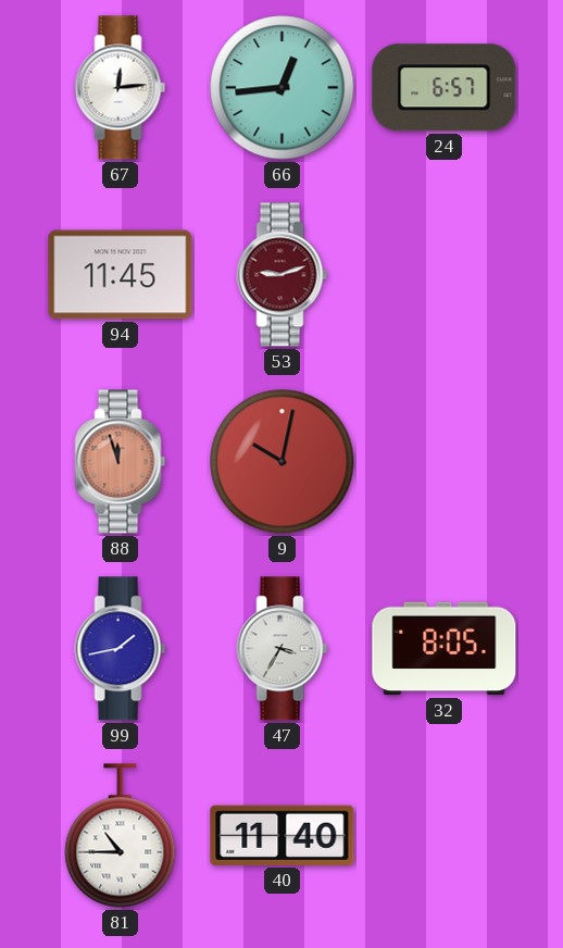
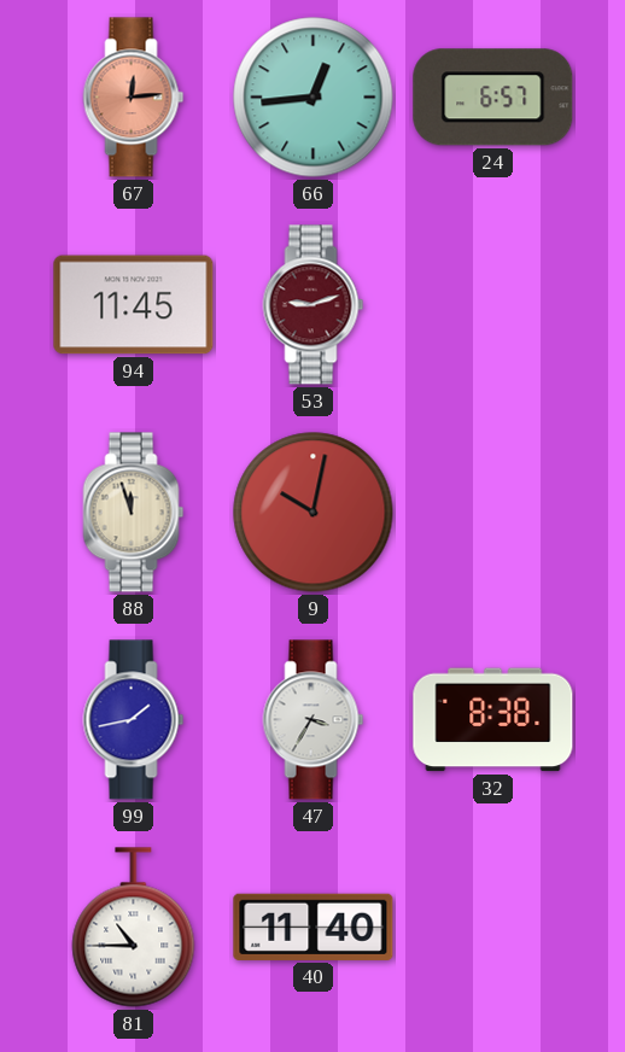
67 dial: white -> salmon (134, 98)
88 dial: salmon -> cream (134, 513)
32: 8:05 -> 8:38 (493, 720)
